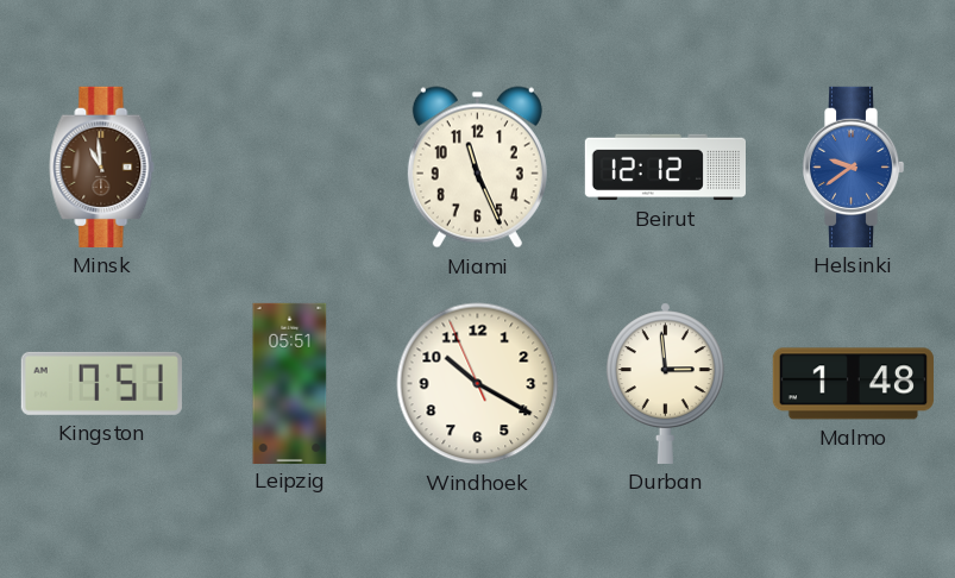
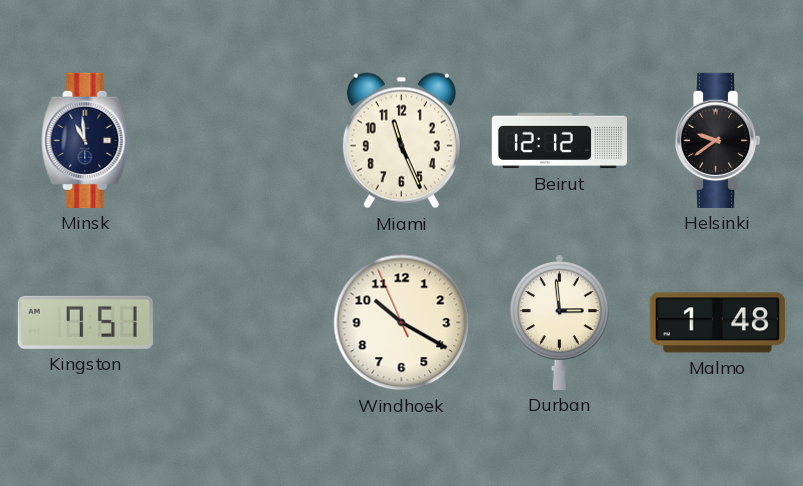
Minsk dial: brown -> navy (86, 140)
Helsinki dial: blue -> black (717, 140)
Leipzig: 05:51 -> none (290, 383)
